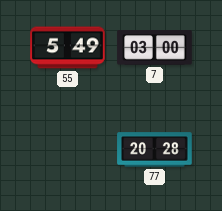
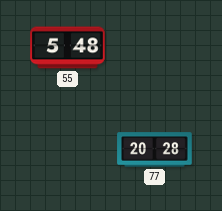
55: 5:49 -> 5:48 (68, 48)
7: 03:00 -> none (155, 48)
